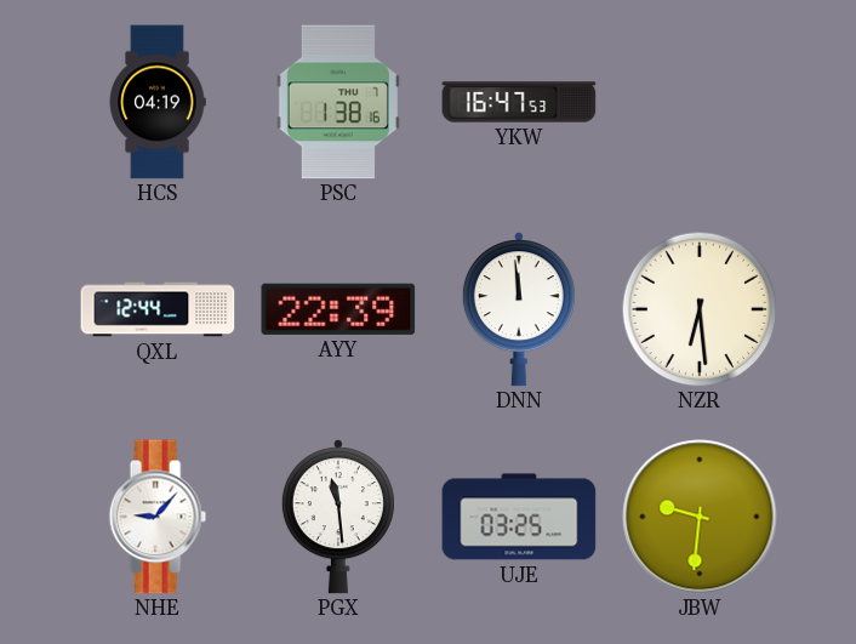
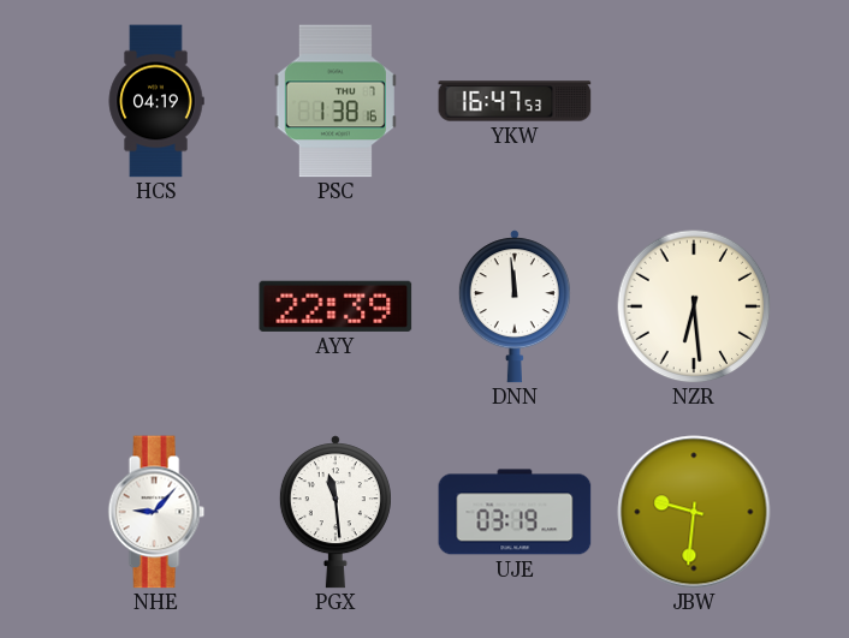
QXL: 12:44 -> none (158, 309)
UJE: 03:25 -> 03:19 (515, 512)
